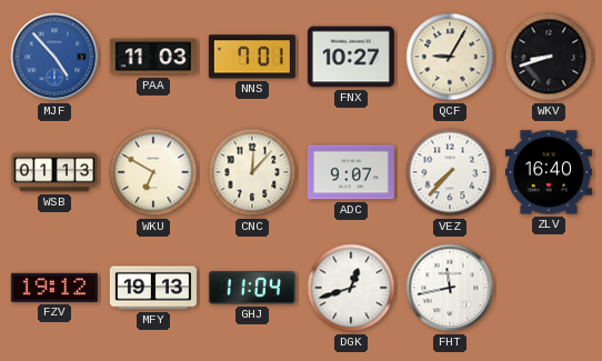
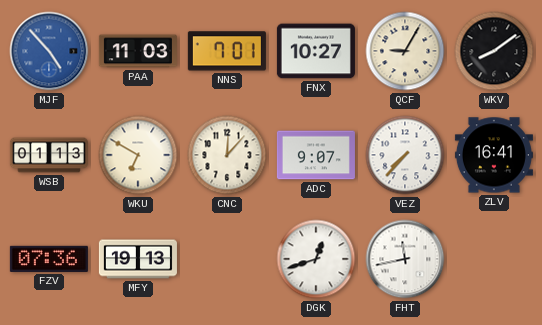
WKV: 8:42 -> 8:09 (494, 51)
ZLV: 16:40 -> 16:41 (494, 155)
FZV: 19:12 -> 07:36 (49, 259)
GHJ: 11:04 -> none (252, 288)
